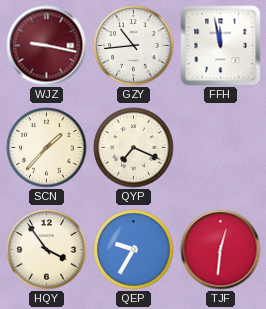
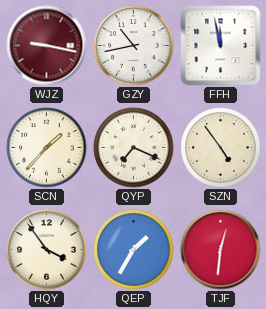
GZY: 10:44 -> 10:43 (134, 46)
SZN: none -> 4:54 (221, 148)
QEP: 9:35 -> 1:35 (134, 250)
